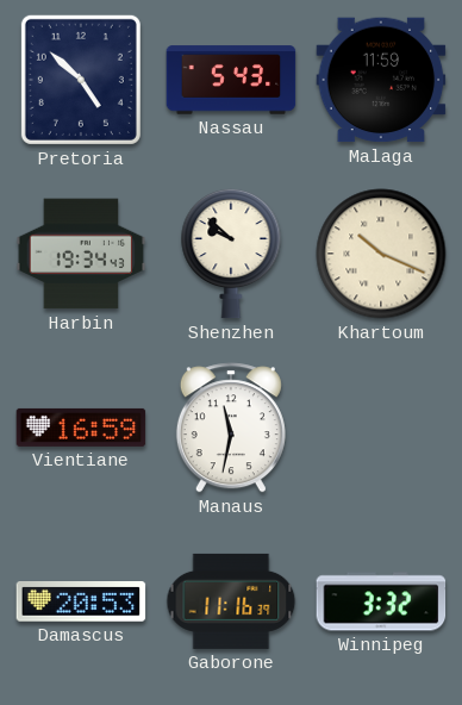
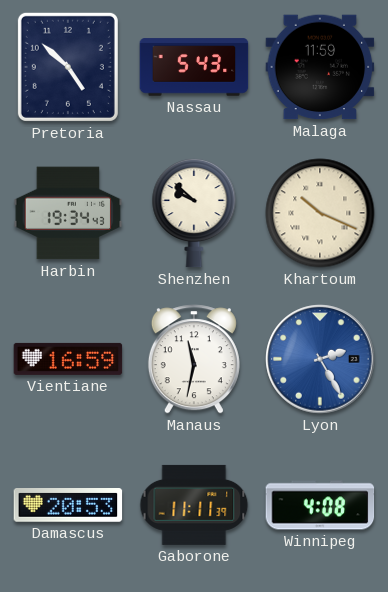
Lyon: none -> 2:25 (320, 359)
Gaborone: 11:16 -> 11:11 (194, 505)
Winnipeg: 3:32 -> 4:08 (320, 505)
